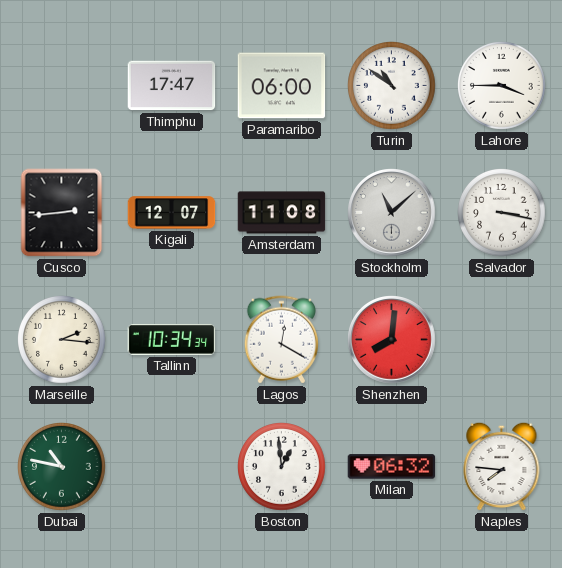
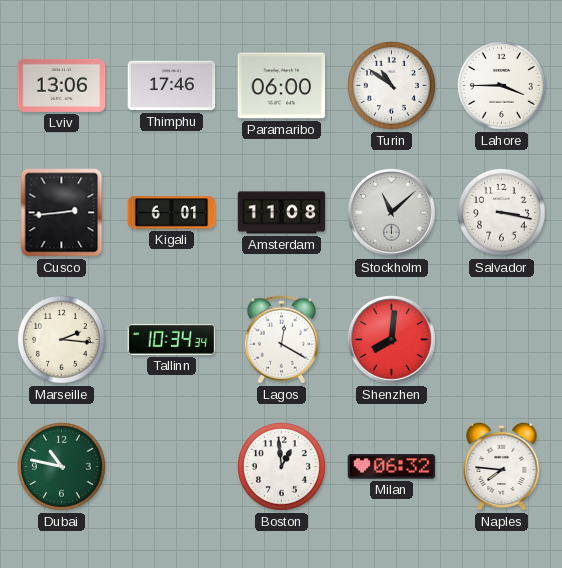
Lviv: none -> 13:06 (62, 85)
Thimphu: 17:47 -> 17:46 (172, 86)
Kigali: 12:07 -> 6:01 (172, 213)
